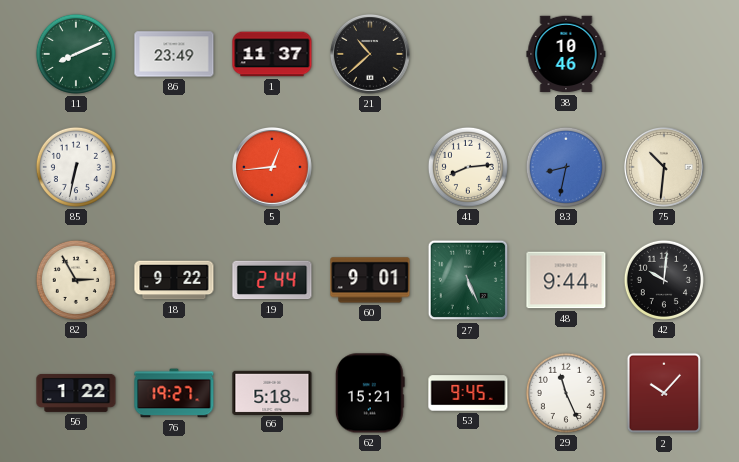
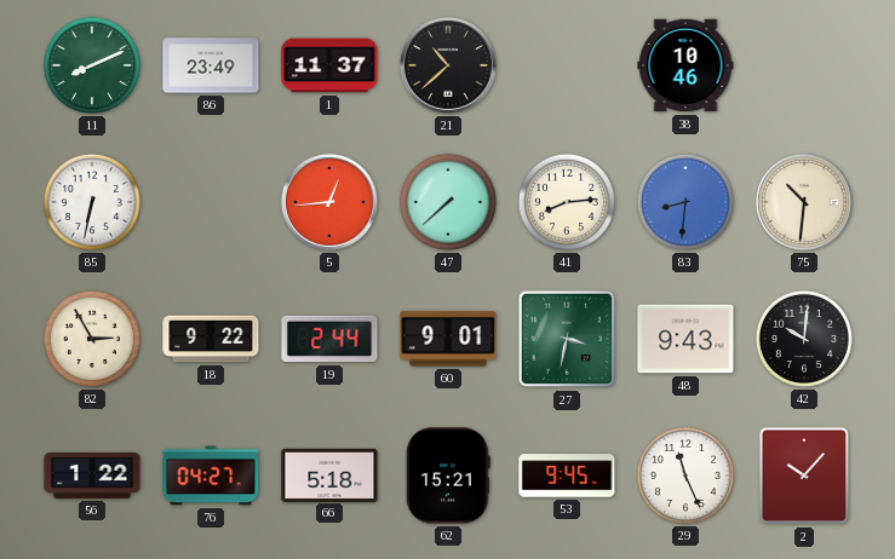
47: none -> 7:38 (448, 202)
83: 8:32 -> 8:31 (685, 202)
27: 5:26 -> 3:32 (567, 339)
48: 9:44 -> 9:43 (685, 339)
76: 19:27 -> 04:27 (211, 476)
